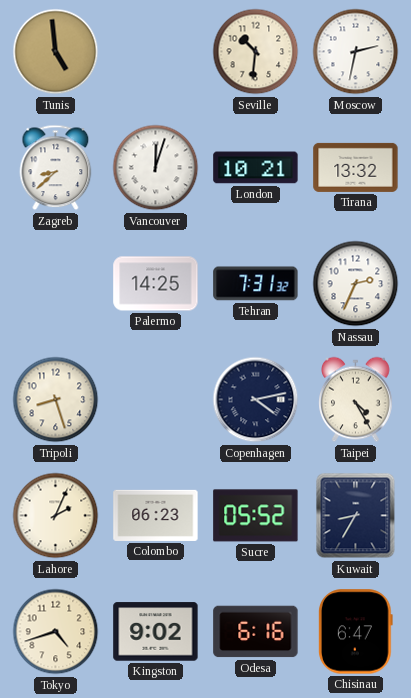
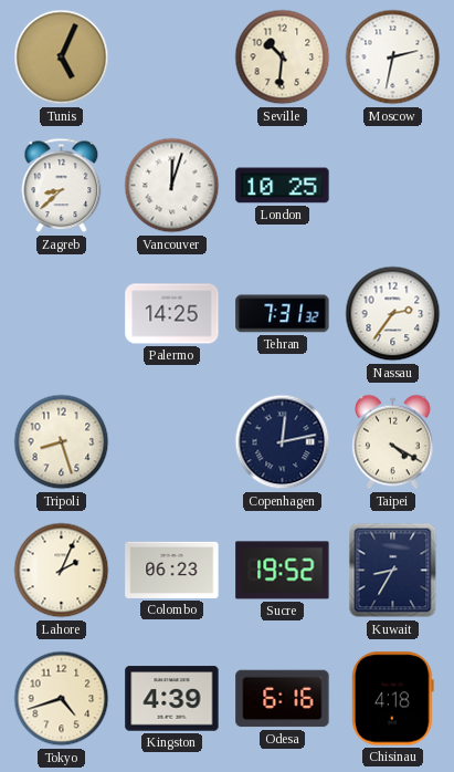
Tunis: 4:59 -> 5:04 (62, 58)
London: 10:21 -> 10:25 (283, 186)
Tirana: 13:32 -> none (356, 167)
Nassau: 2:34 -> 2:36 (393, 314)
Copenhagen: 4:13 -> 12:13 (283, 442)
Taipei: 4:25 -> 4:20 (393, 442)
Sucre: 05:52 -> 19:52 (283, 571)
Kingston: 9:02 -> 4:39 (172, 699)
Chisinau: 6:47 -> 4:18 (392, 699)
